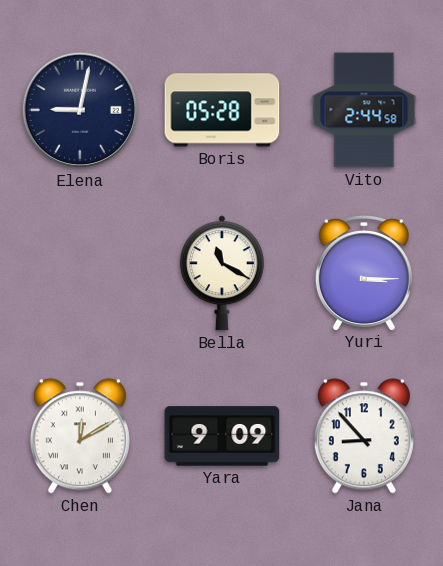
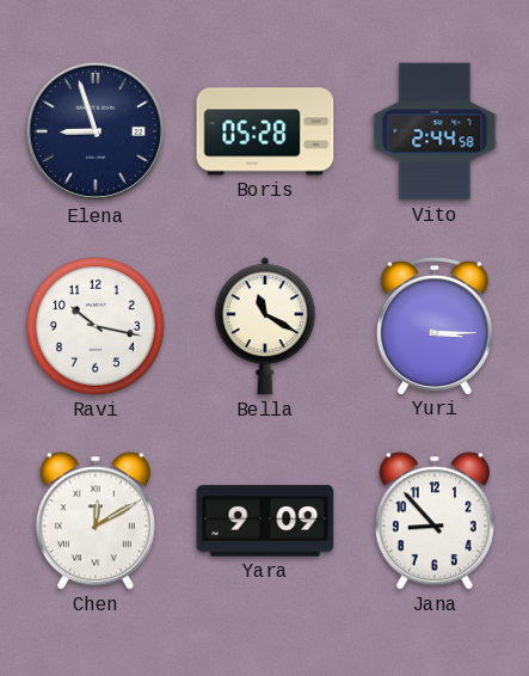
Elena: 9:02 -> 8:57 (96, 131)
Ravi: none -> 10:17 (97, 327)
